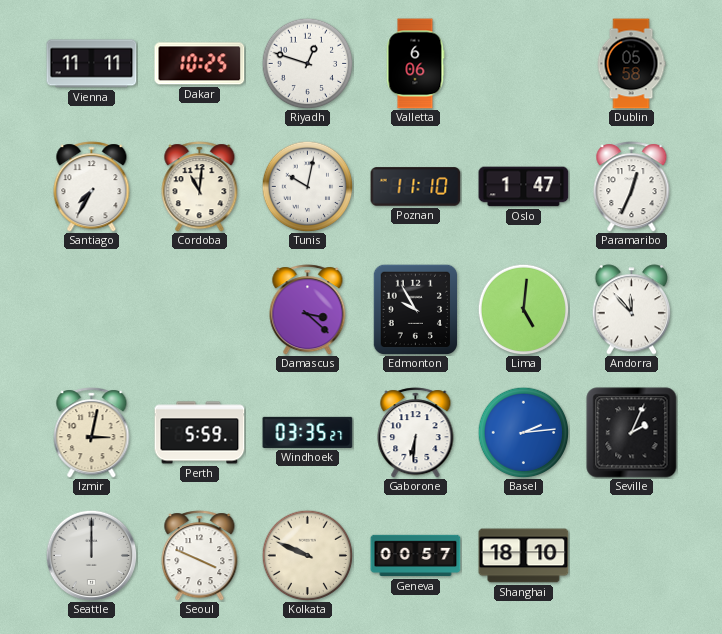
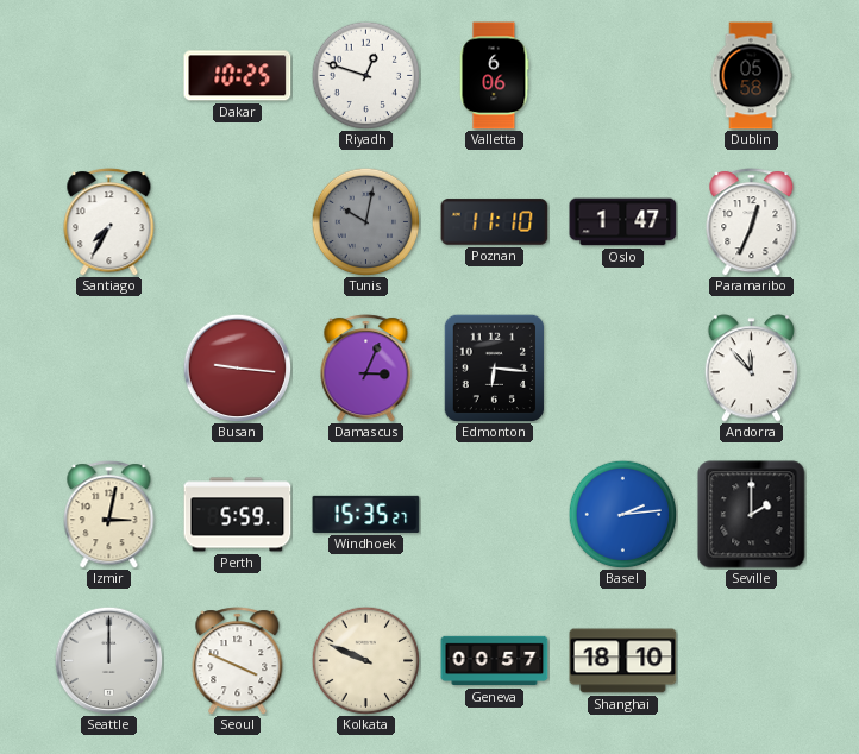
Vienna: 11:11 -> none (92, 64)
Cordoba: 11:01 -> none (200, 187)
Tunis dial: white -> grey (365, 221)
Busan: none -> 9:16 (237, 367)
Damascus: 3:22 -> 3:04 (366, 369)
Edmonton: 9:55 -> 6:16 (495, 367)
Lima: 5:01 -> none (523, 309)
Windhoek: 03:35 -> 15:35 (366, 514)
Gaborone: 6:31 -> none (416, 433)
Seville: 2:04 -> 2:00 (752, 515)
